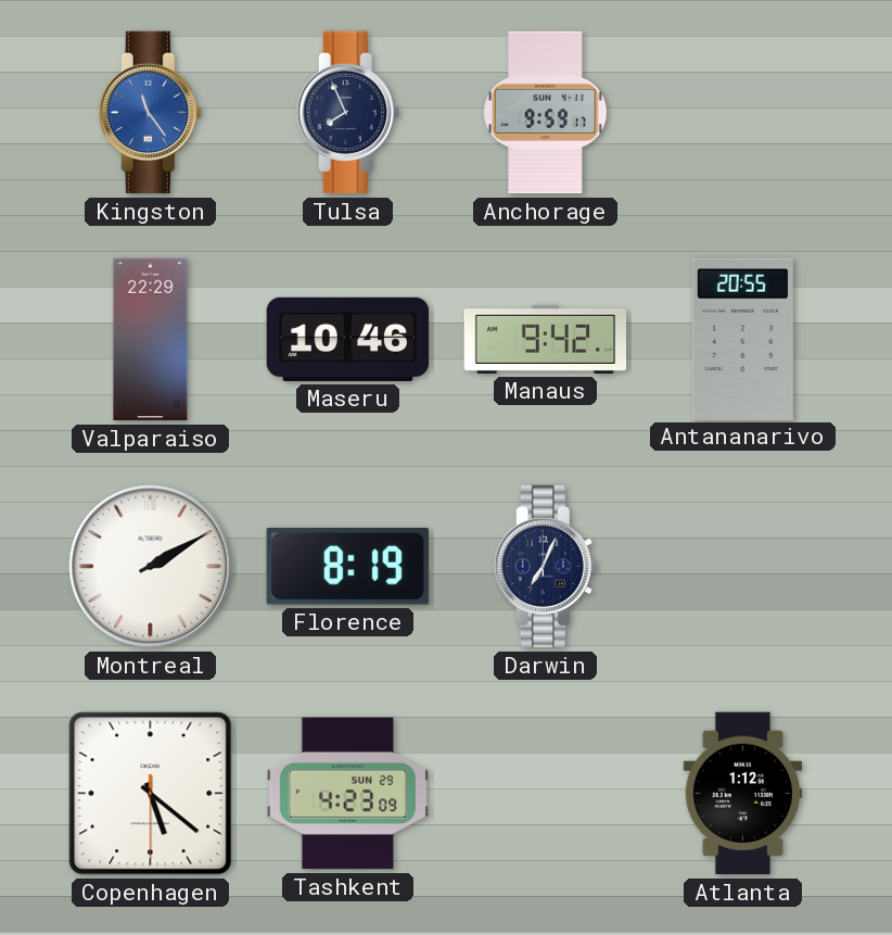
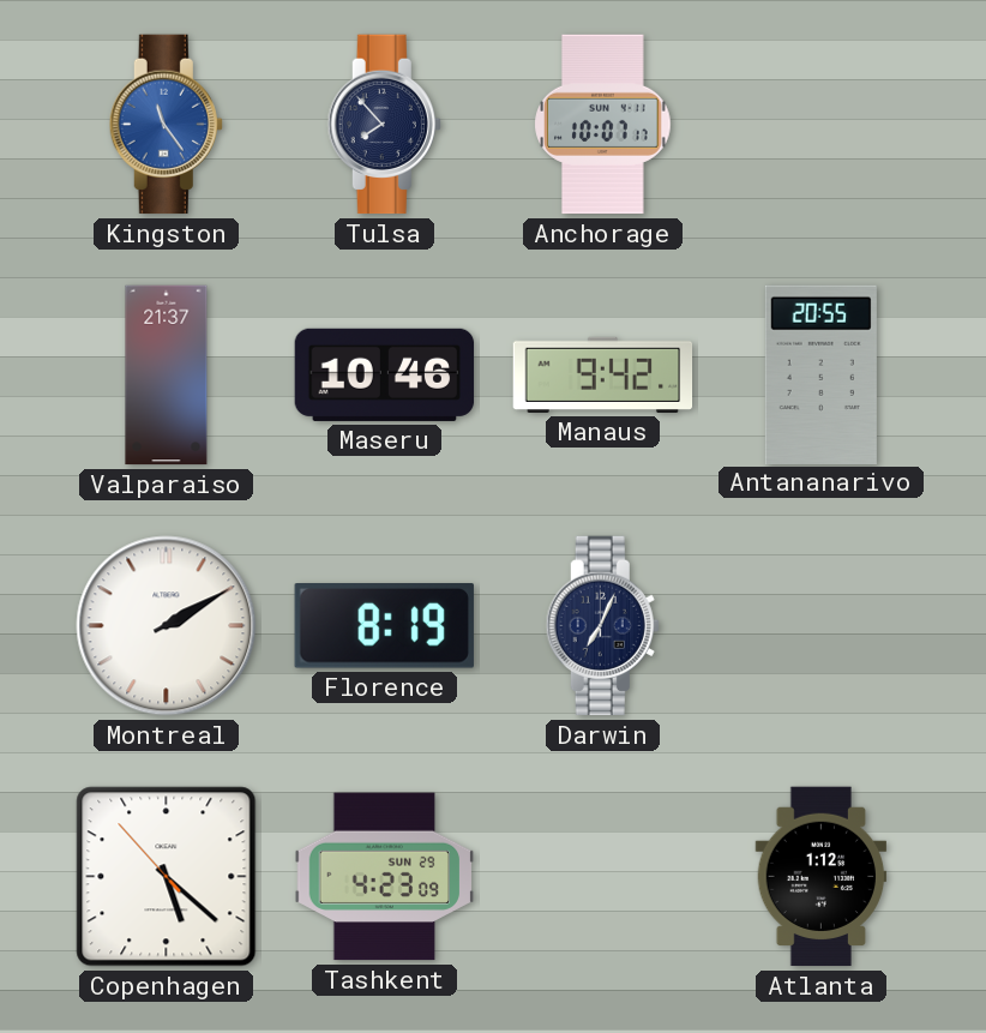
Tulsa: 7:56 -> 7:53 (384, 125)
Anchorage: 9:59 -> 10:07 (603, 125)
Valparaiso: 22:29 -> 21:37 (167, 376)
Copenhagen: 5:21:30 -> 5:21:53 (167, 877)
